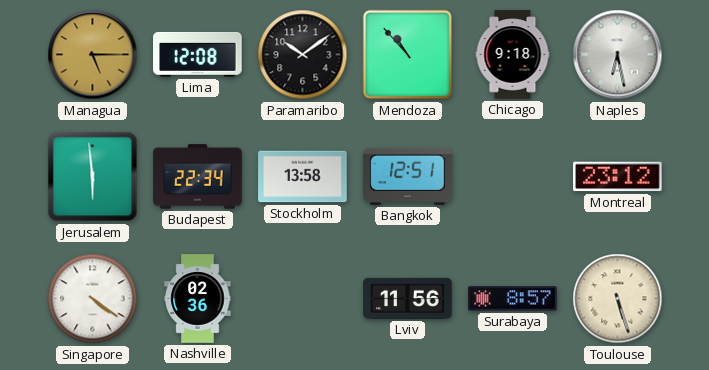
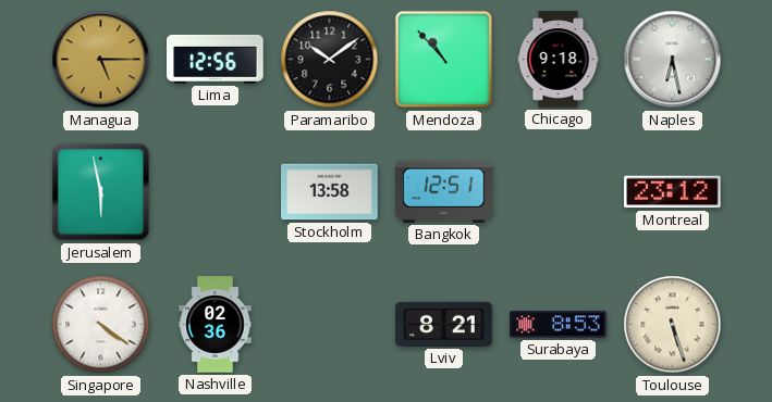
Lima: 12:08 -> 12:56 (216, 59)
Jerusalem: 5:59 -> 5:58 (101, 192)
Budapest: 22:34 -> none (198, 177)
Lviv: 11:56 -> 8:21 (444, 324)
Surabaya: 8:57 -> 8:53 (559, 325)
